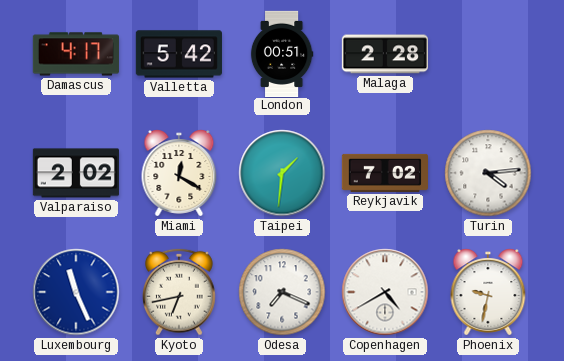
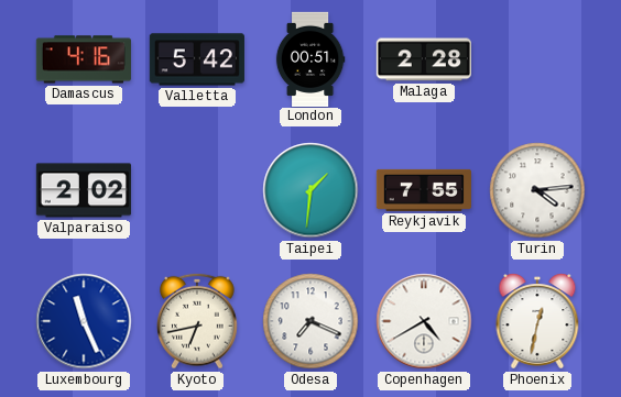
Damascus: 4:17 -> 4:16 (84, 59)
Miami: 12:20 -> none (179, 173)
Reykjavik: 7:02 -> 7:55 (424, 190)
Phoenix: 9:32 -> 12:32 (537, 321)
